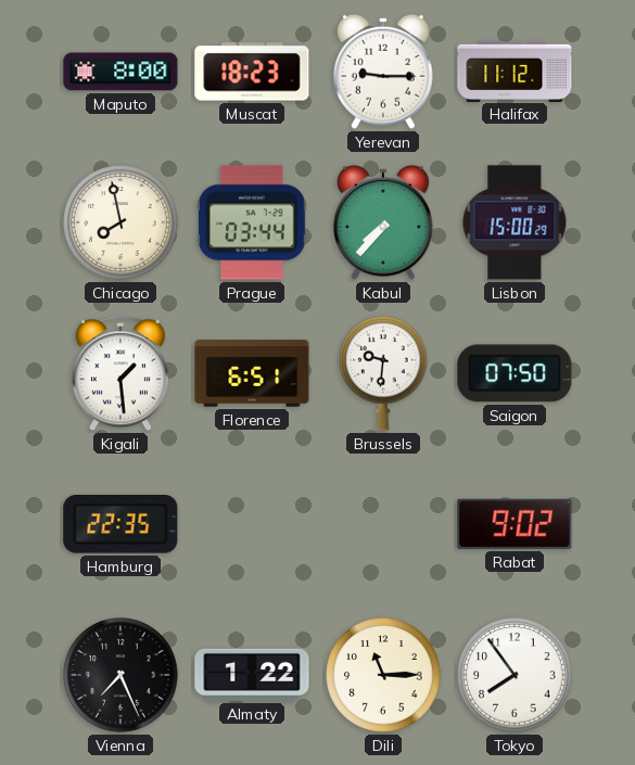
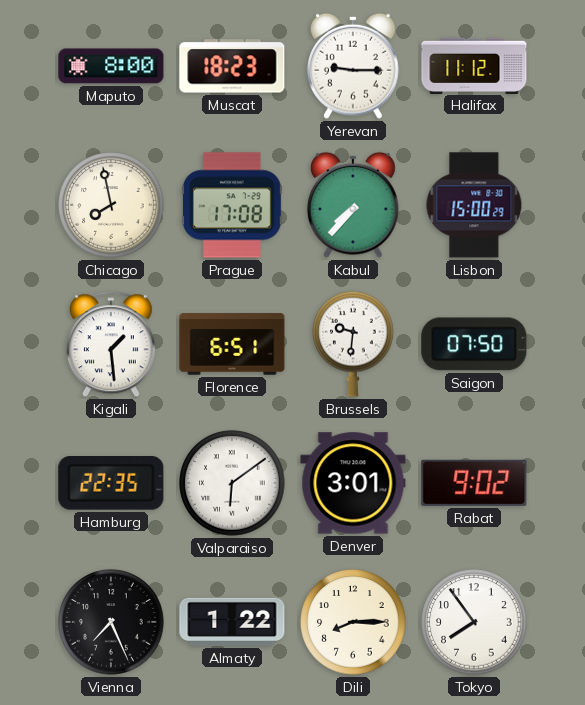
Prague: 03:44 -> 17:08 (233, 205)
Valparaiso: none -> 6:09 (232, 483)
Denver: none -> 3:01 (353, 483)
Dili: 11:15 -> 8:15 (353, 622)
